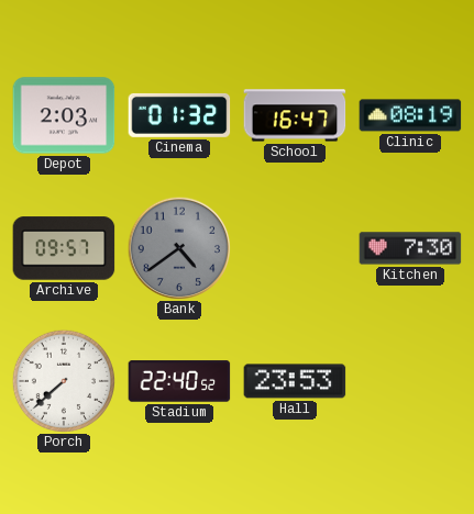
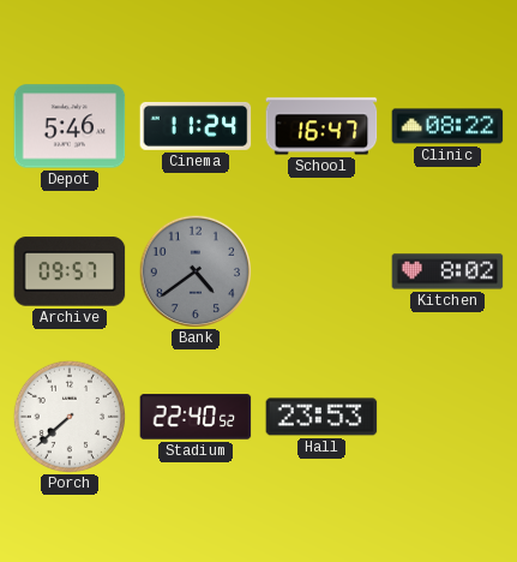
Depot: 2:03 -> 5:46 (70, 126)
Cinema: 01:32 -> 11:24 (196, 126)
Clinic: 08:19 -> 08:22 (447, 126)
Kitchen: 7:30 -> 8:02 (447, 271)
